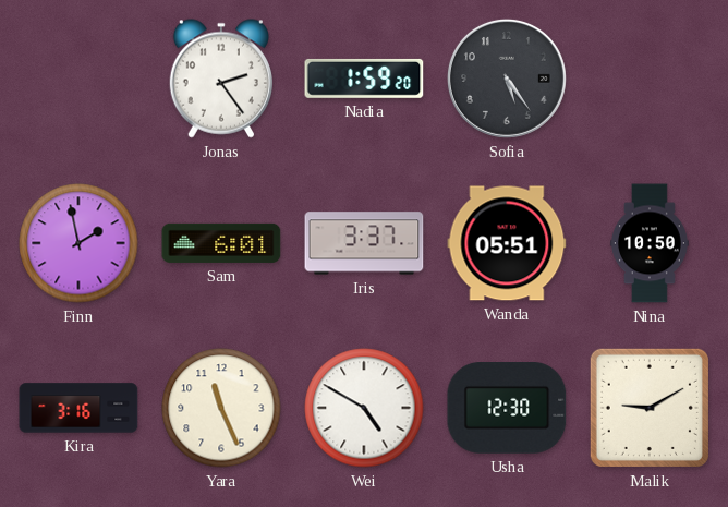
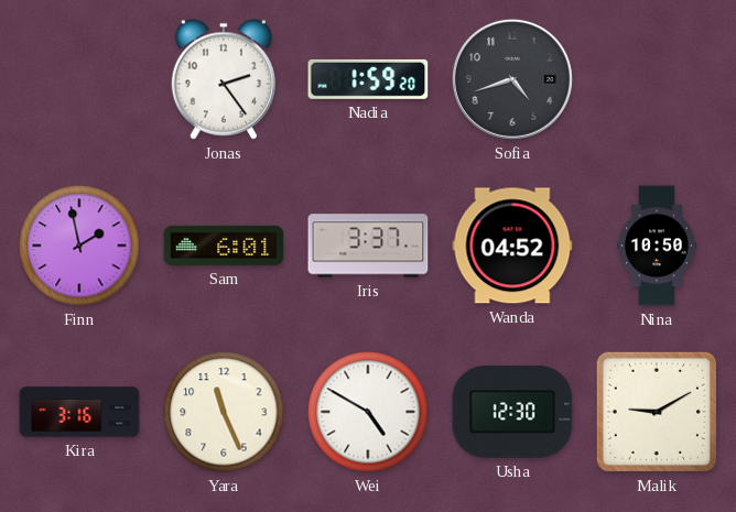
Sofia: 5:24 -> 4:42 (512, 79)
Wanda: 05:51 -> 04:52 (512, 246)
